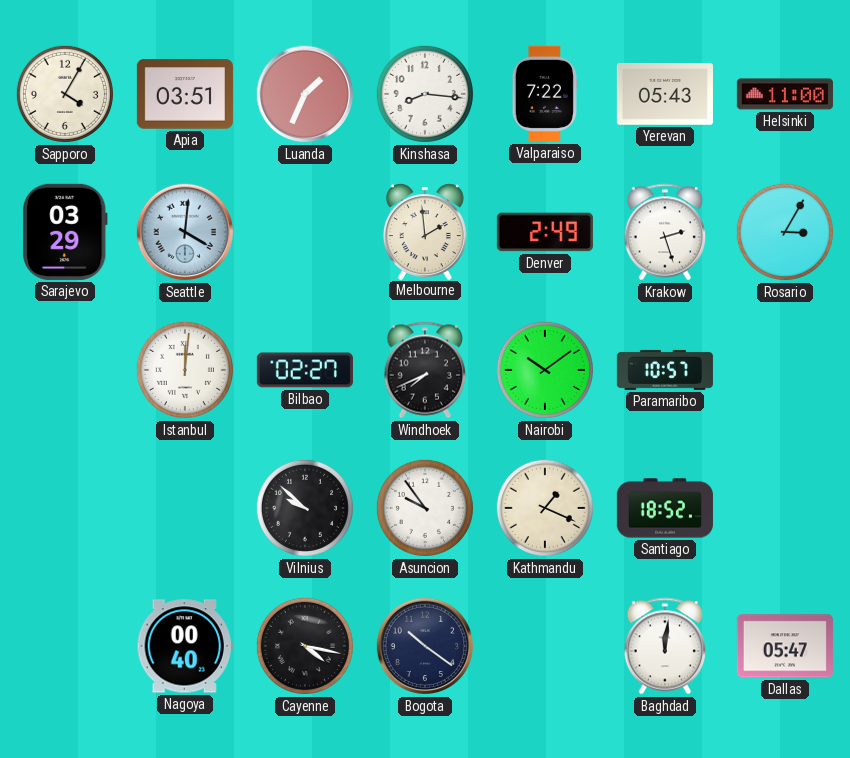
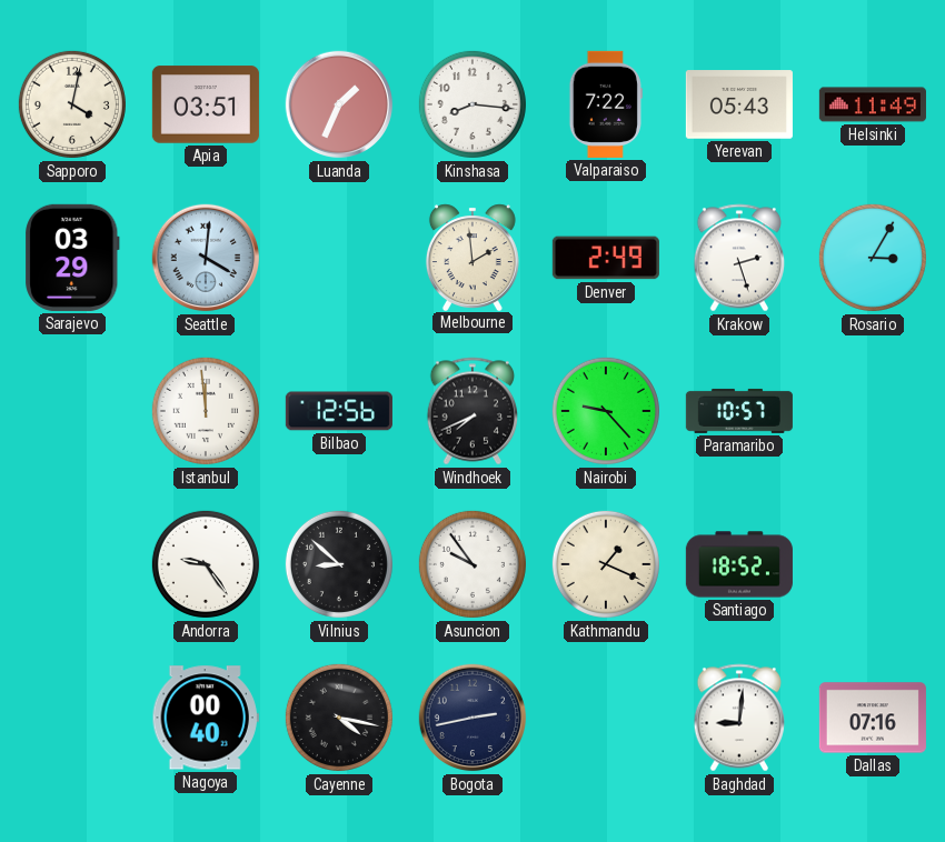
Sapporo: 4:05 -> 4:02 (72, 104)
Helsinki: 11:00 -> 11:49 (873, 104)
Istanbul: 12:01 -> 11:59 (206, 411)
Bilbao: 02:27 -> 12:56 (339, 411)
Nairobi: 10:09 -> 9:23 (606, 411)
Andorra: none -> 9:24 (206, 564)
Vilnius: 9:52 -> 8:52 (339, 564)
Bogota: 10:21 -> 2:43 (472, 718)
Baghdad: 12:01 -> 9:01 (739, 718)
Dallas: 05:47 -> 07:16 (873, 718)
